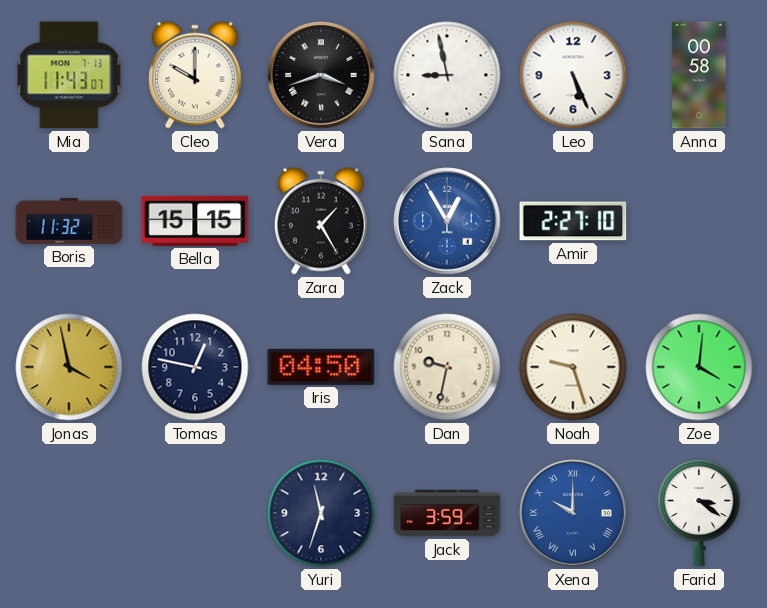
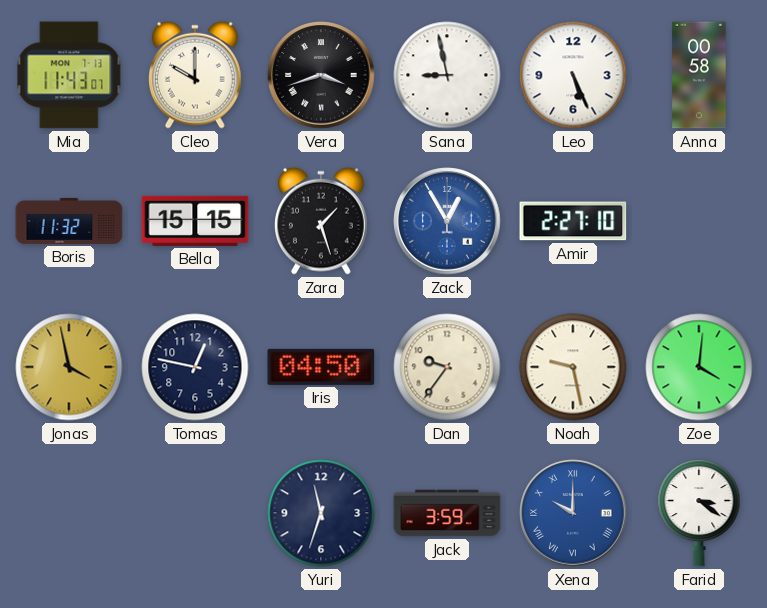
Zara: 1:25 -> 1:27 (322, 221)
Dan: 9:32 -> 9:36 (447, 367)
Noah: 9:27 -> 9:28 (573, 367)
